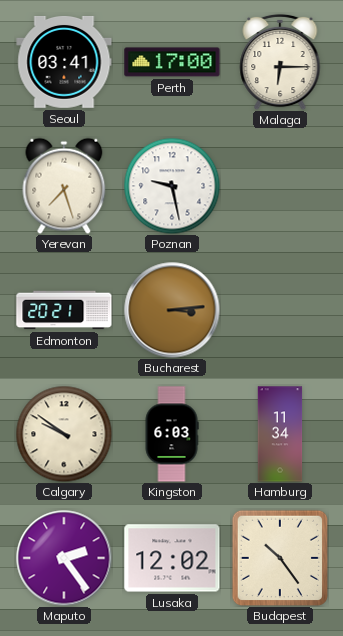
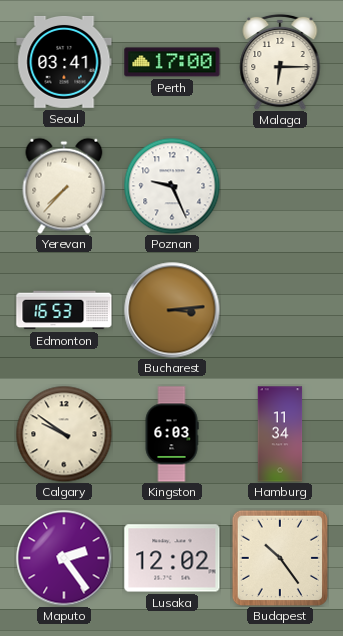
Yerevan: 7:27 -> 7:37 (64, 186)
Poznan: 9:28 -> 9:26 (172, 186)
Edmonton: 20:21 -> 16:53 (64, 310)
